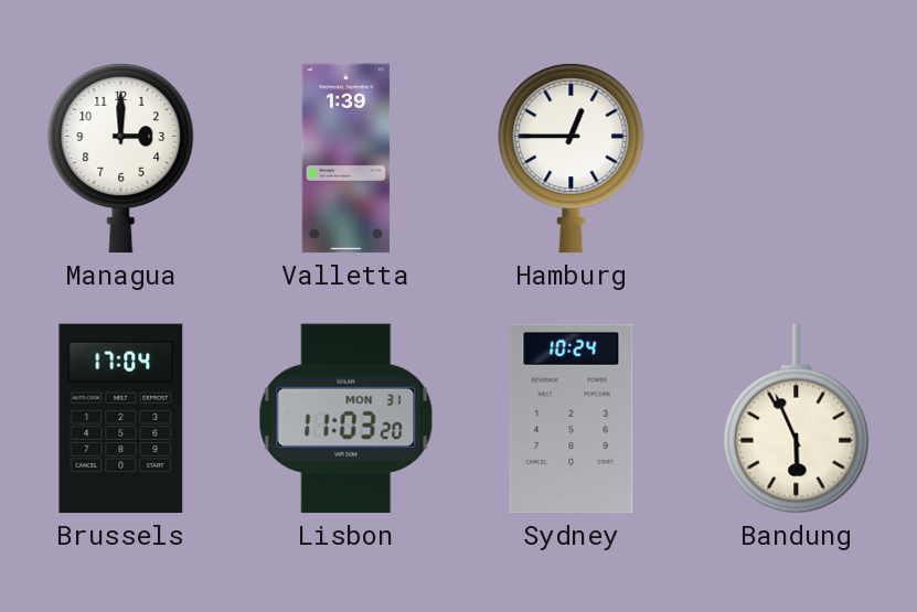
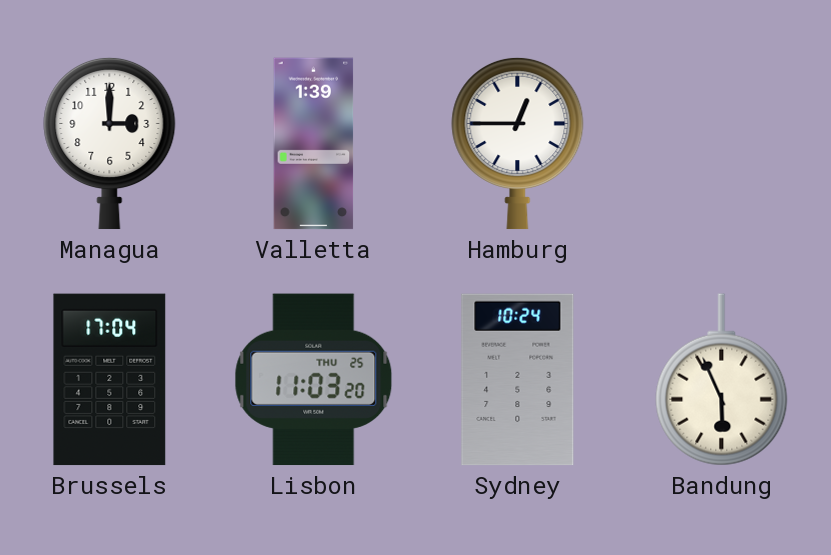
Lisbon date: MON 31 -> THU 25 (314, 380)
